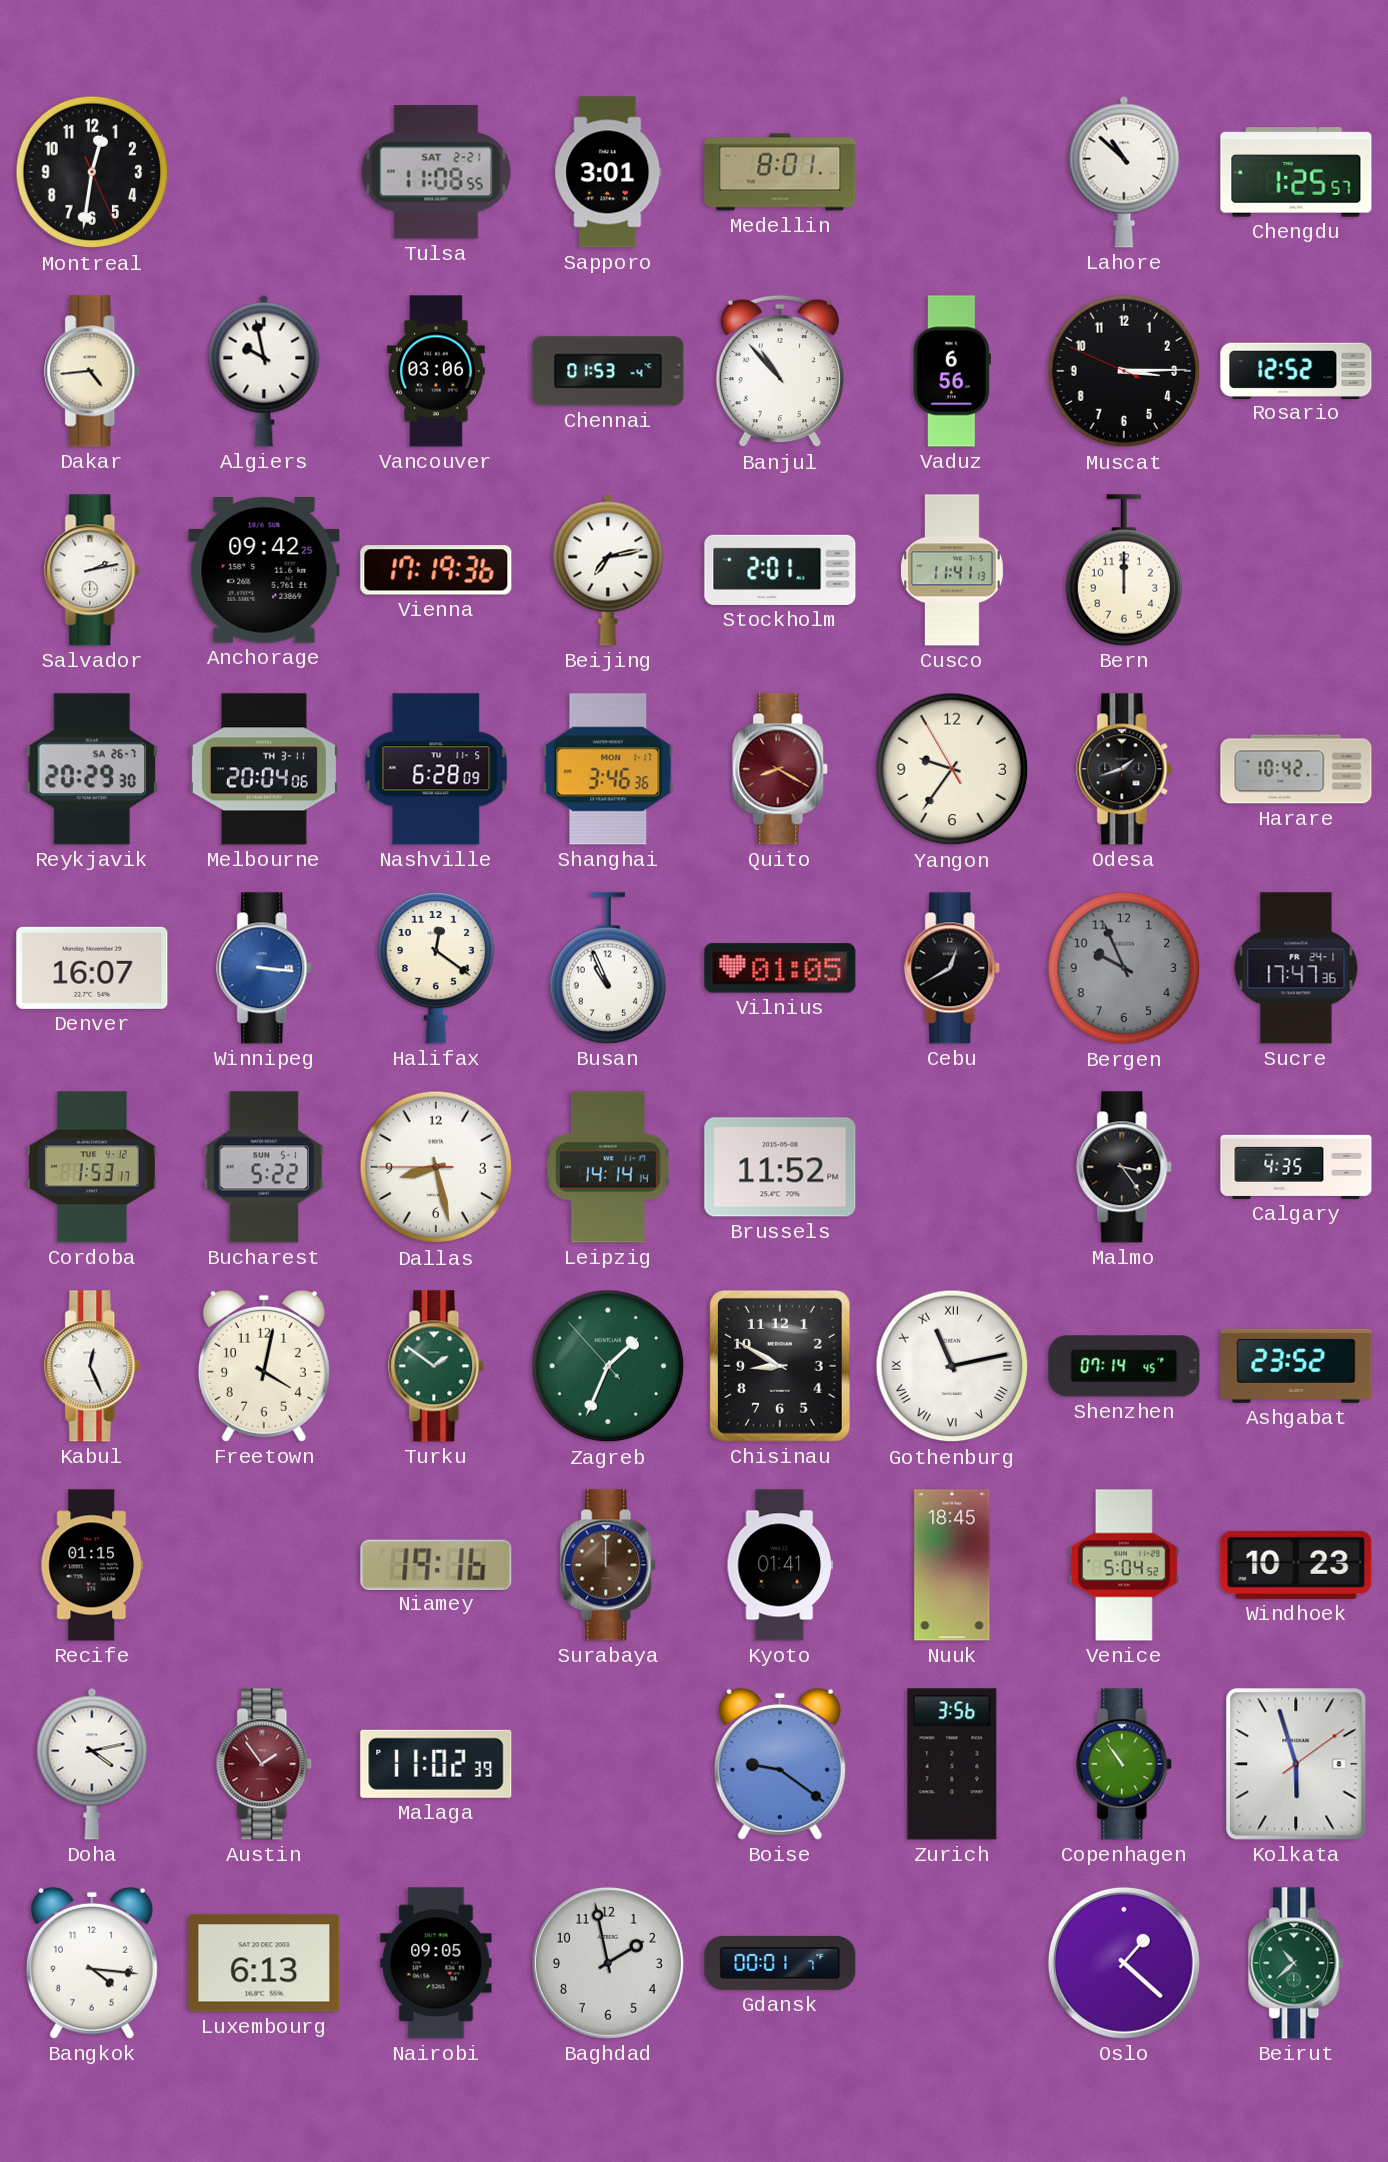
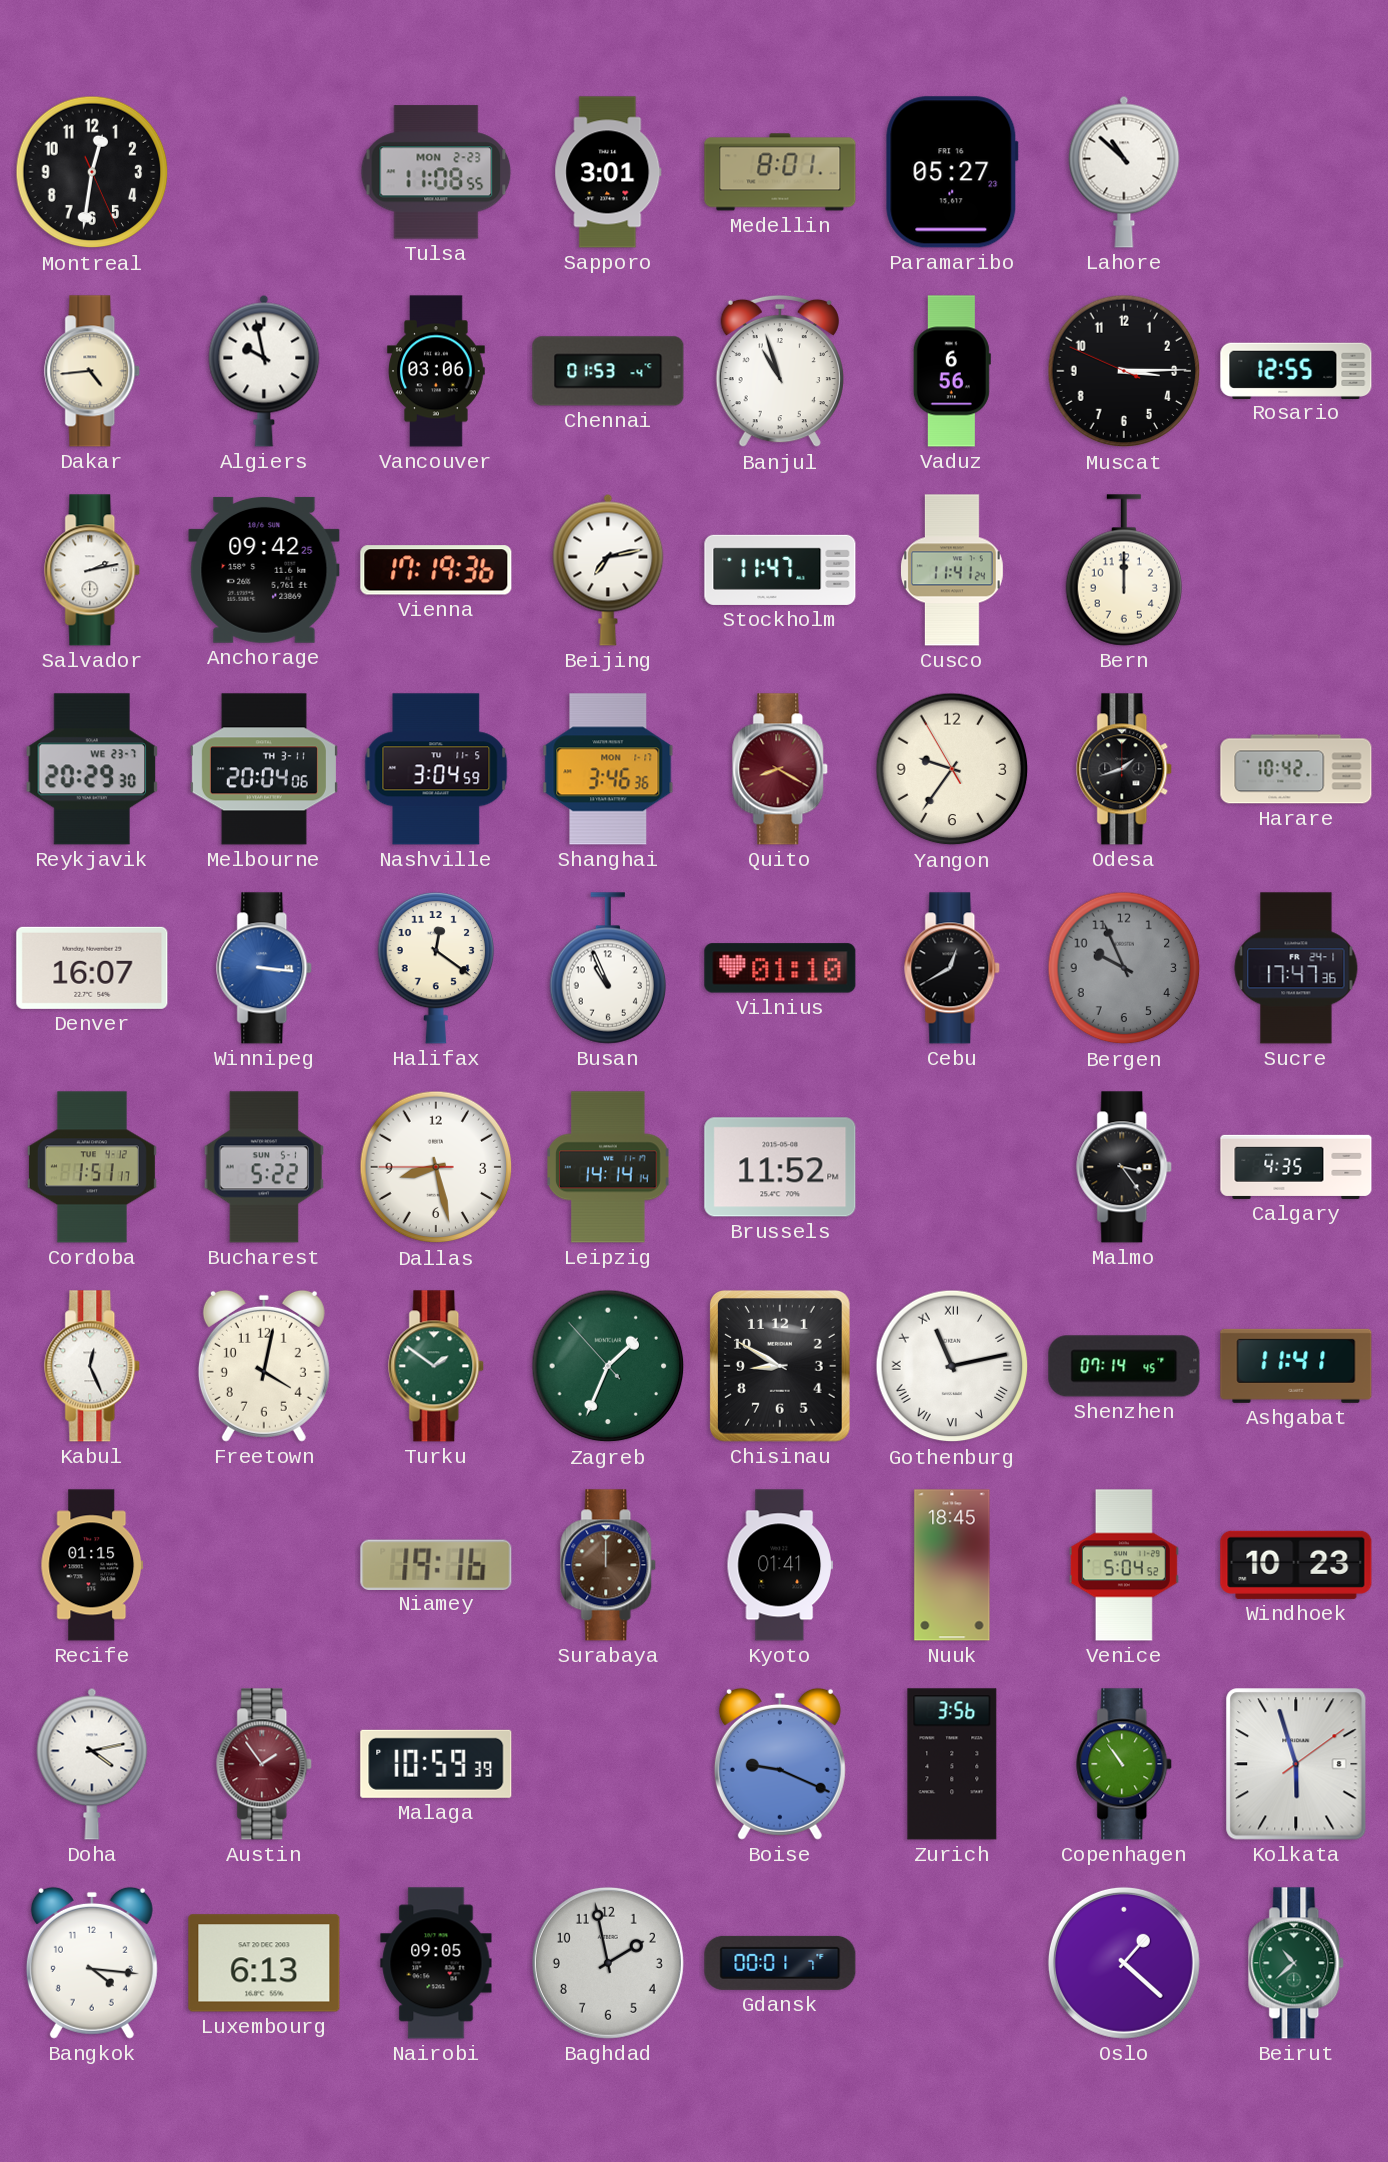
Tulsa date: SAT 2-21 -> MON 2-23 (436, 172)
Paramaribo: none -> 05:27 (952, 172)
Chengdu: 1:25 -> none (1296, 172)
Banjul: 10:53 -> 10:57 (780, 371)
Rosario: 12:52 -> 12:55 (1296, 370)
Stockholm: 2:01 -> 11:47 (780, 570)
Cusco: 11:41:13 -> 11:41:24 (953, 570)
Reykjavik date: SA 26-7 -> WE 23-7 (92, 769)
Nashville: 6:28 -> 3:04 (436, 769)
Vilnius: 01:05 -> 01:10 (780, 968)
Cordoba: 1:53 -> 1:51 (92, 1167)
Ashgabat: 23:52 -> 11:41 (1296, 1366)
Malaga: 11:02 -> 10:59 (436, 1764)
Boise: 9:21 -> 9:19 (780, 1764)
